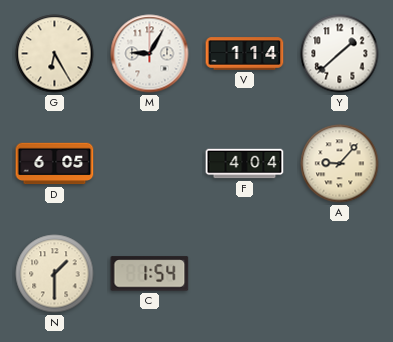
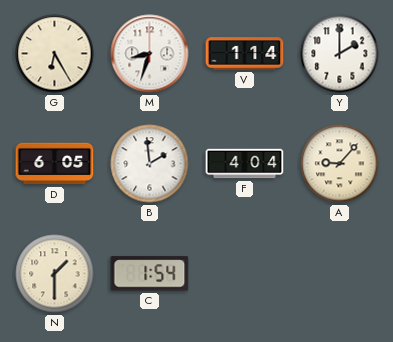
M: 9:05 -> 8:33 (150, 54)
Y: 1:38 -> 2:00 (340, 54)
B: none -> 1:59 (150, 164)
